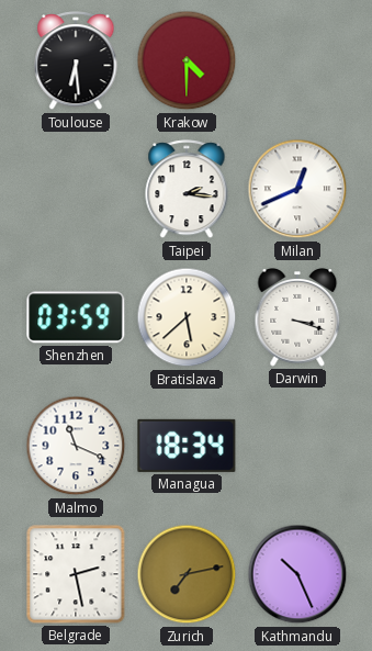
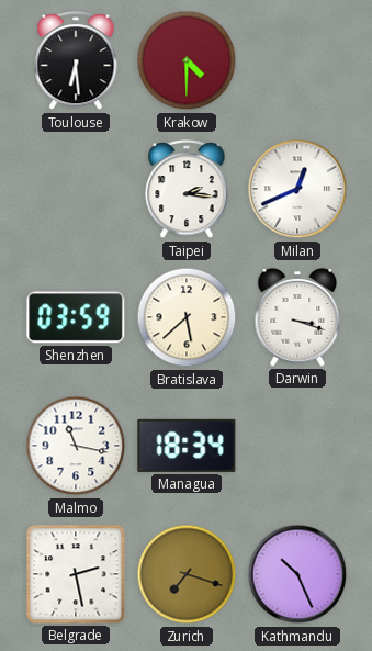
Malmo: 11:19 -> 11:17 (76, 446)
Zurich: 7:13 -> 7:18 (187, 574)
